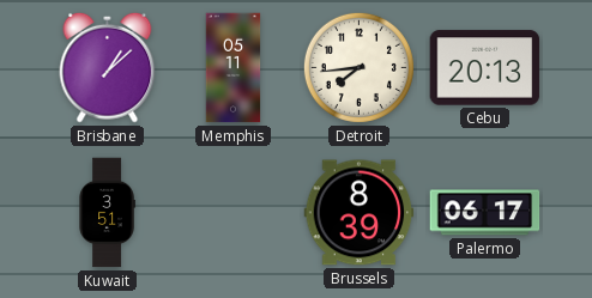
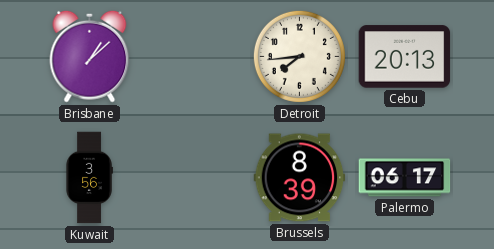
Memphis: 05:11 -> none (234, 68)
Kuwait: 3:51 -> 3:56 (89, 178)
